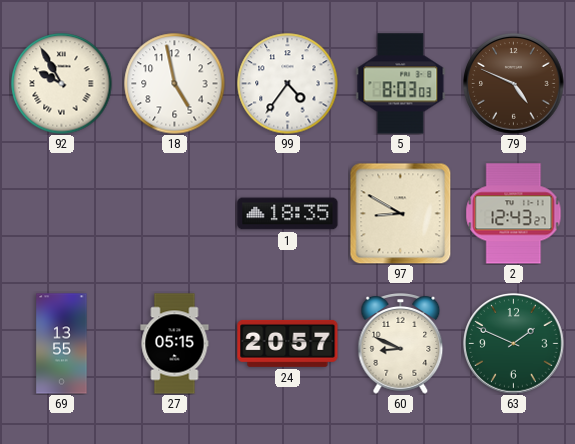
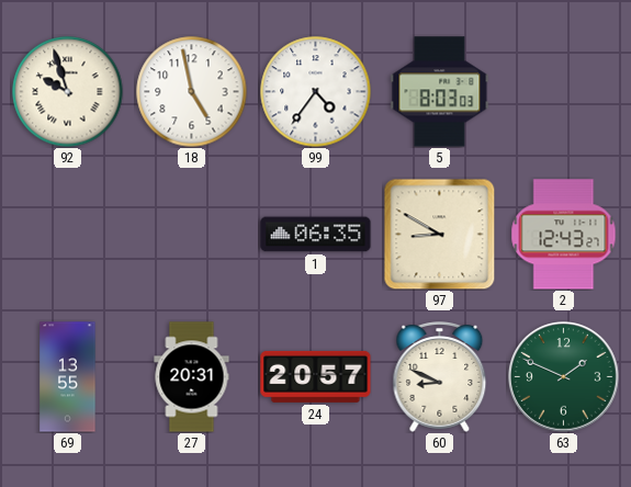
92: 9:55 -> 9:57 (68, 92)
79: 4:49 -> none (514, 84)
1: 18:35 -> 06:35 (316, 235)
27: 05:15 -> 20:31 (192, 377)
